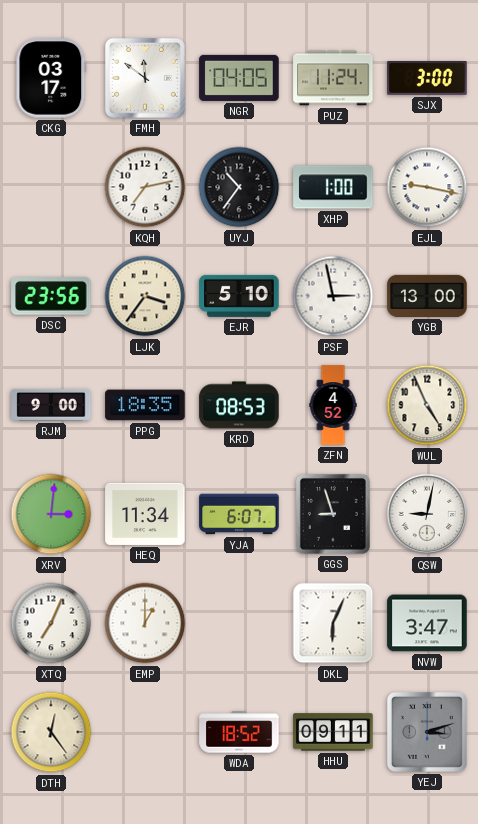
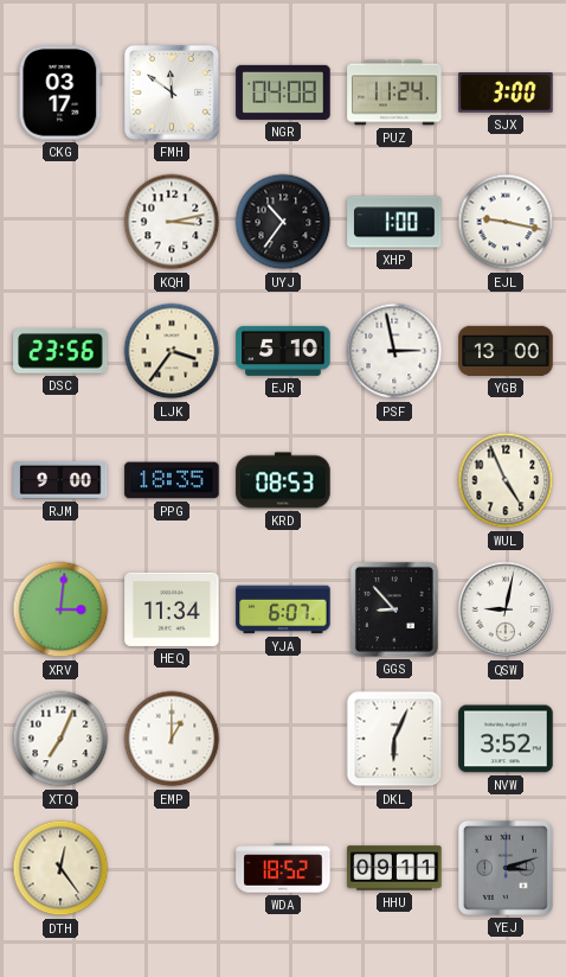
NGR: 04:05 -> 04:08 (283, 92)
KQH: 7:13 -> 3:13 (172, 222)
ZFN: 4:52 -> none (333, 405)
GGS: 8:57 -> 8:53 (394, 609)
NVW: 3:47 -> 3:52 (506, 739)
